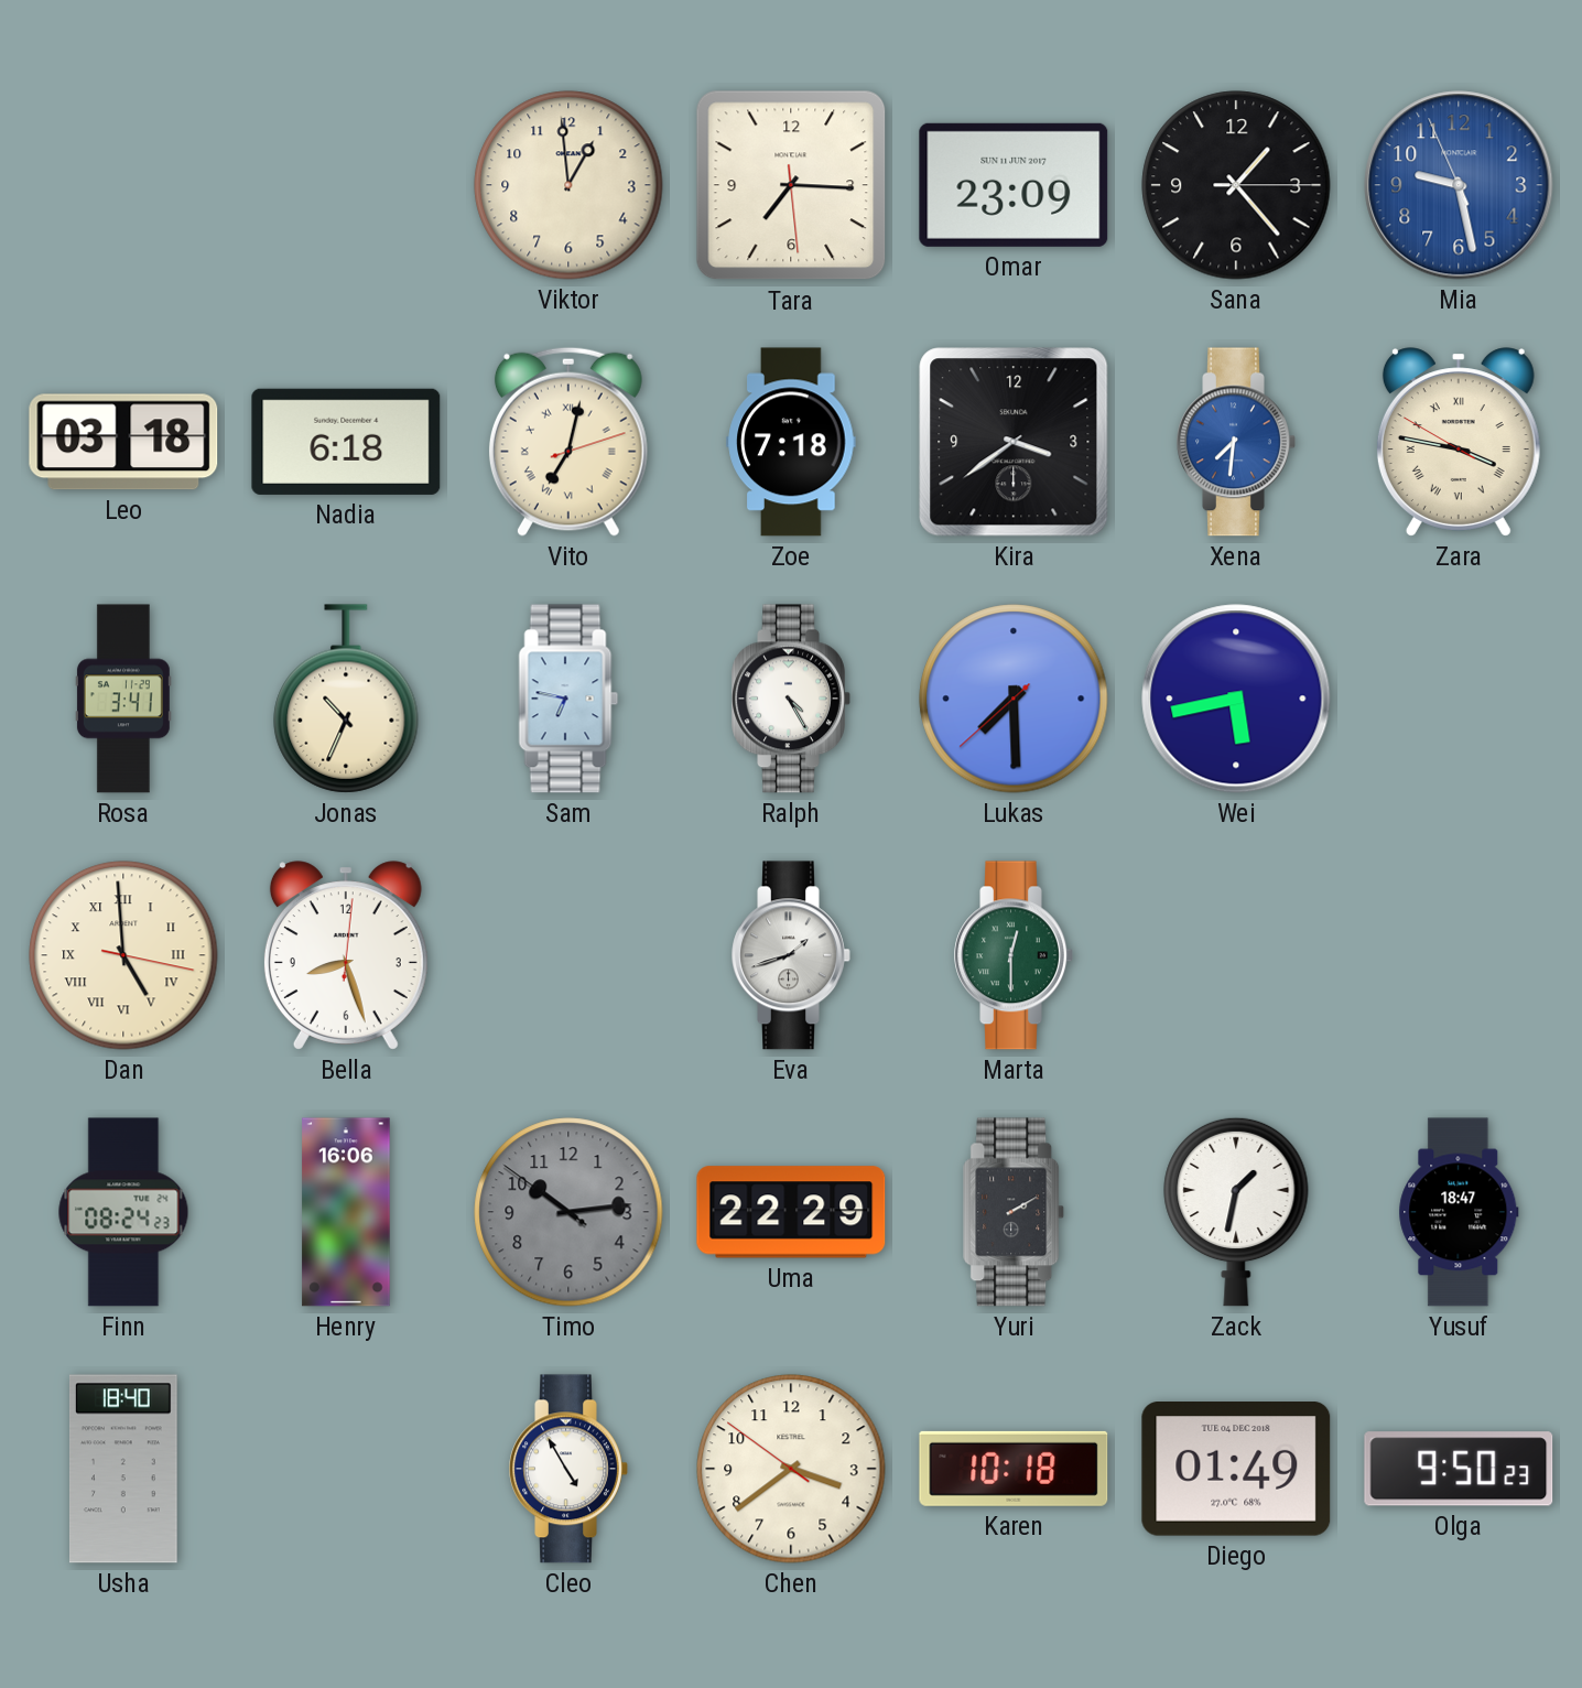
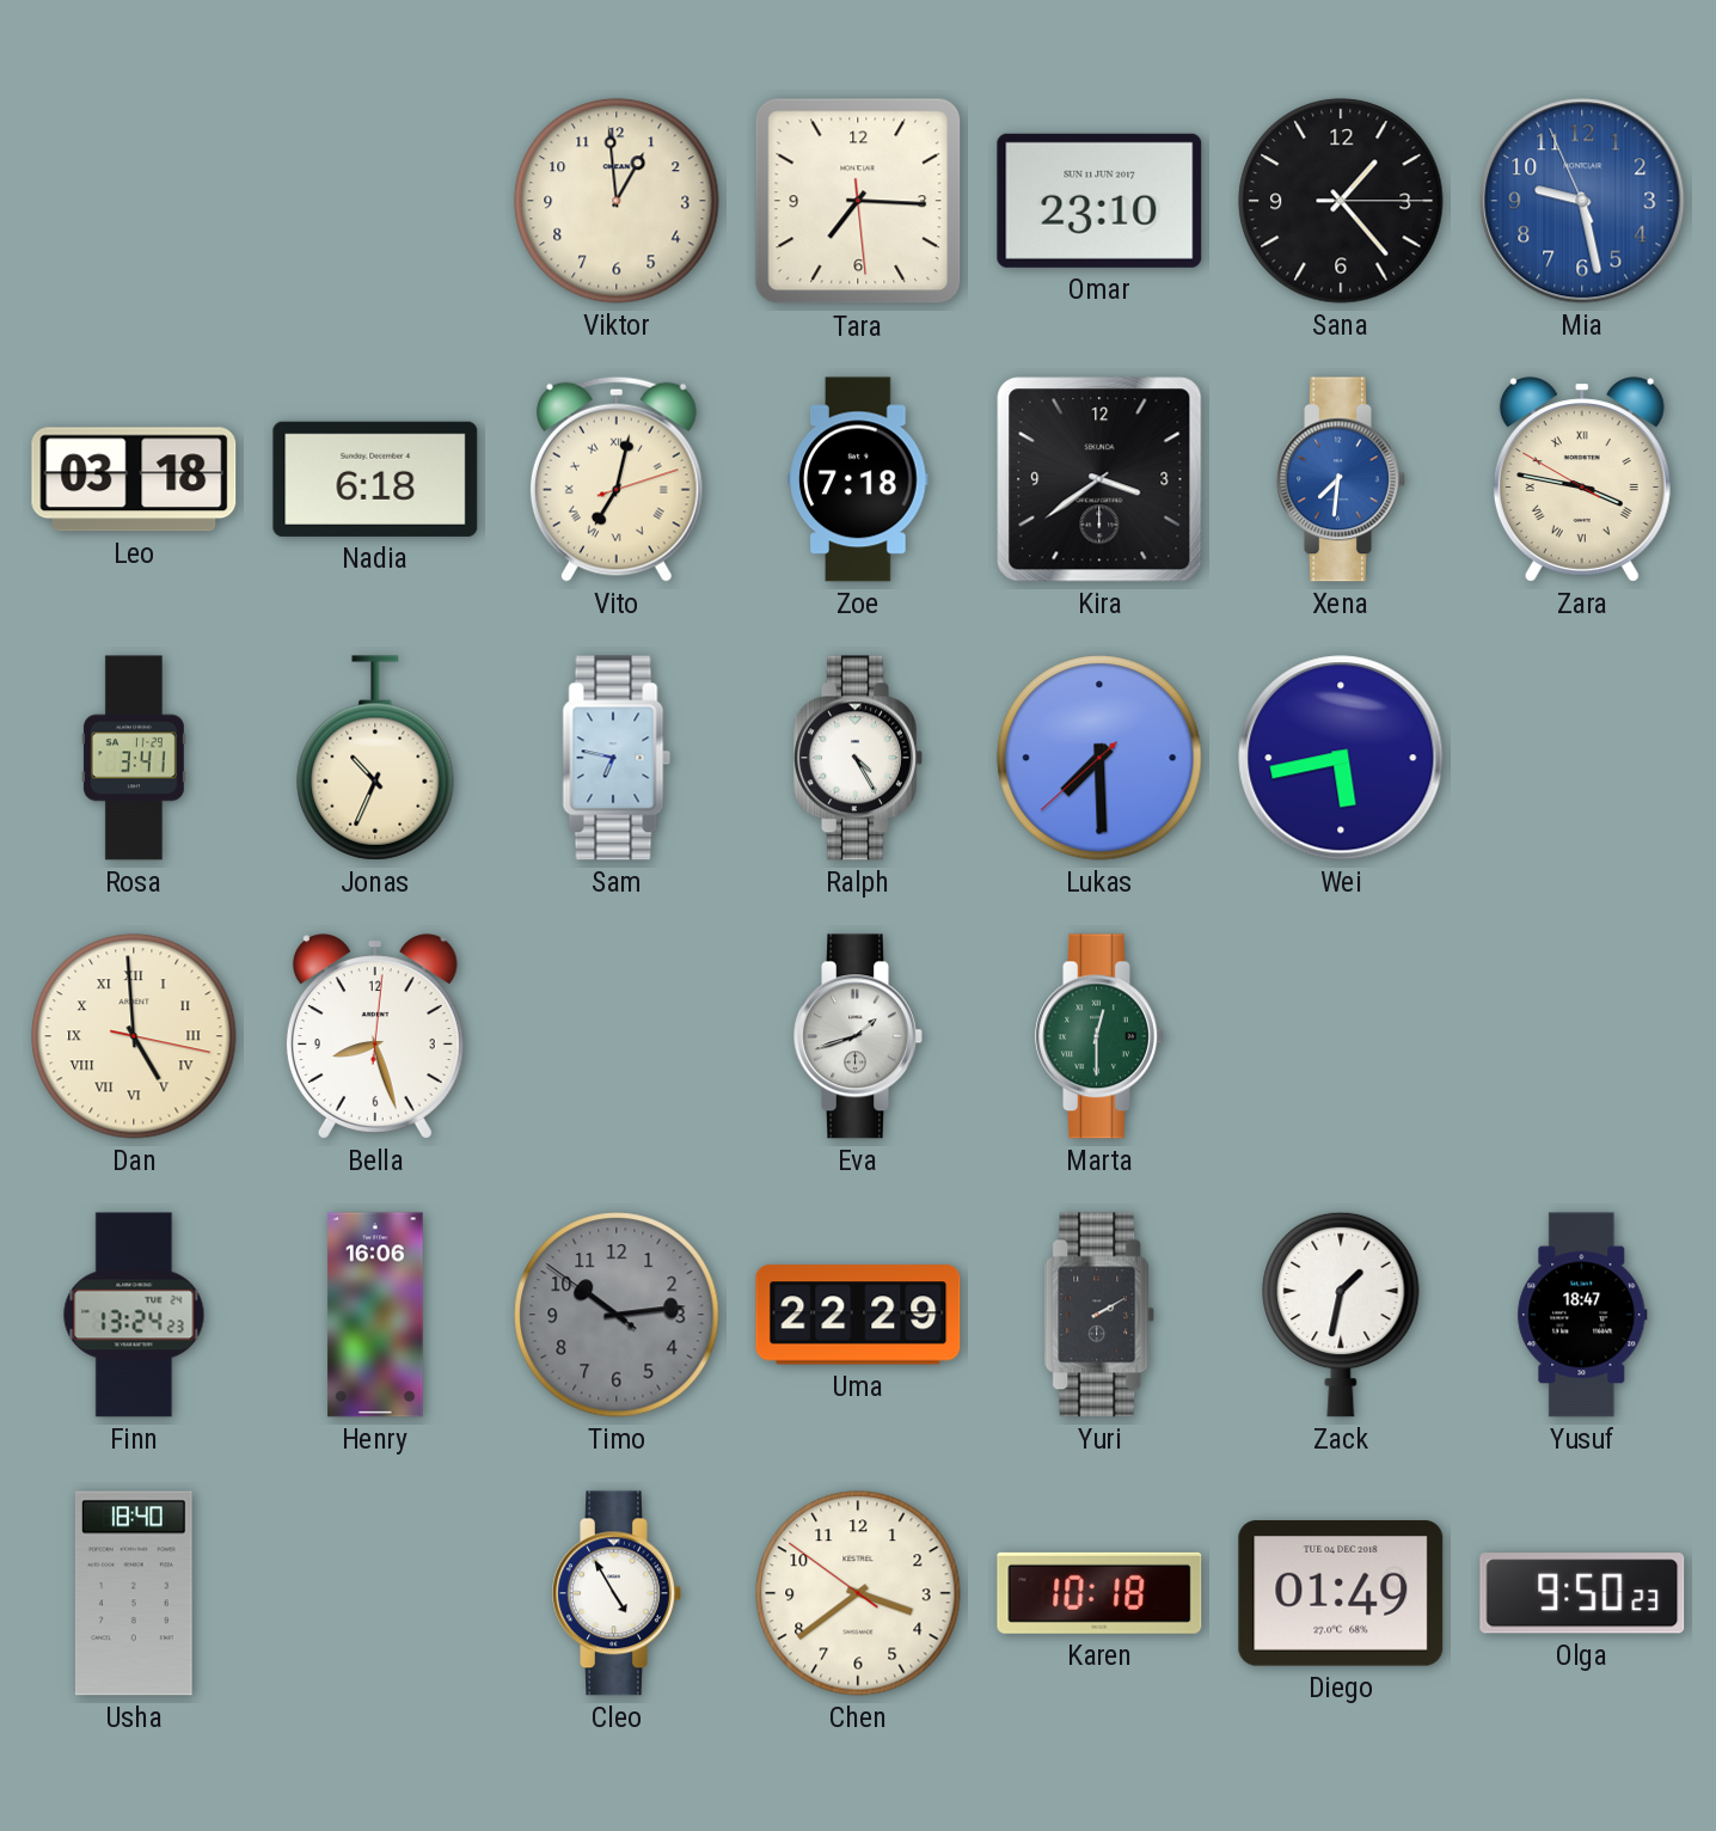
Omar: 23:09 -> 23:10 (1099, 201)
Finn: 08:24 -> 13:24 (134, 1315)
